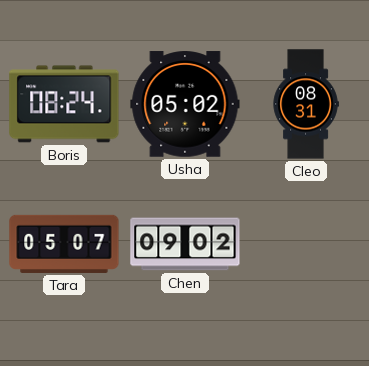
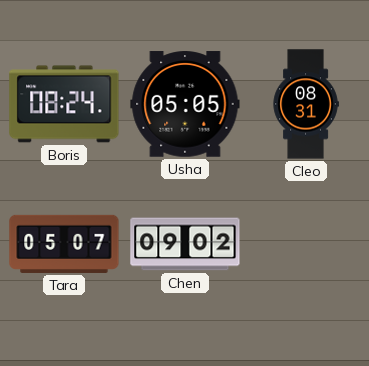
Usha: 05:02 -> 05:05 (185, 104)
